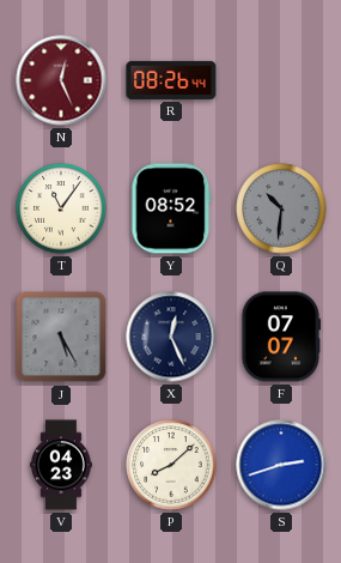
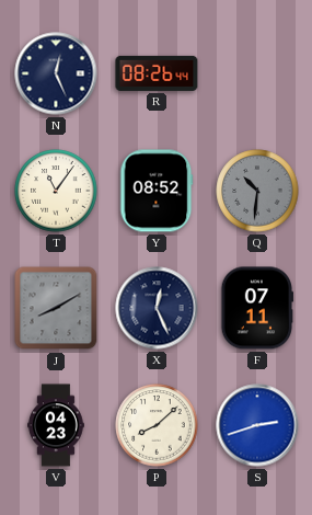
N dial: burgundy -> navy (56, 73)
J: 5:25 -> 8:10 (56, 308)
F: 07:07 -> 07:11 (257, 308)
